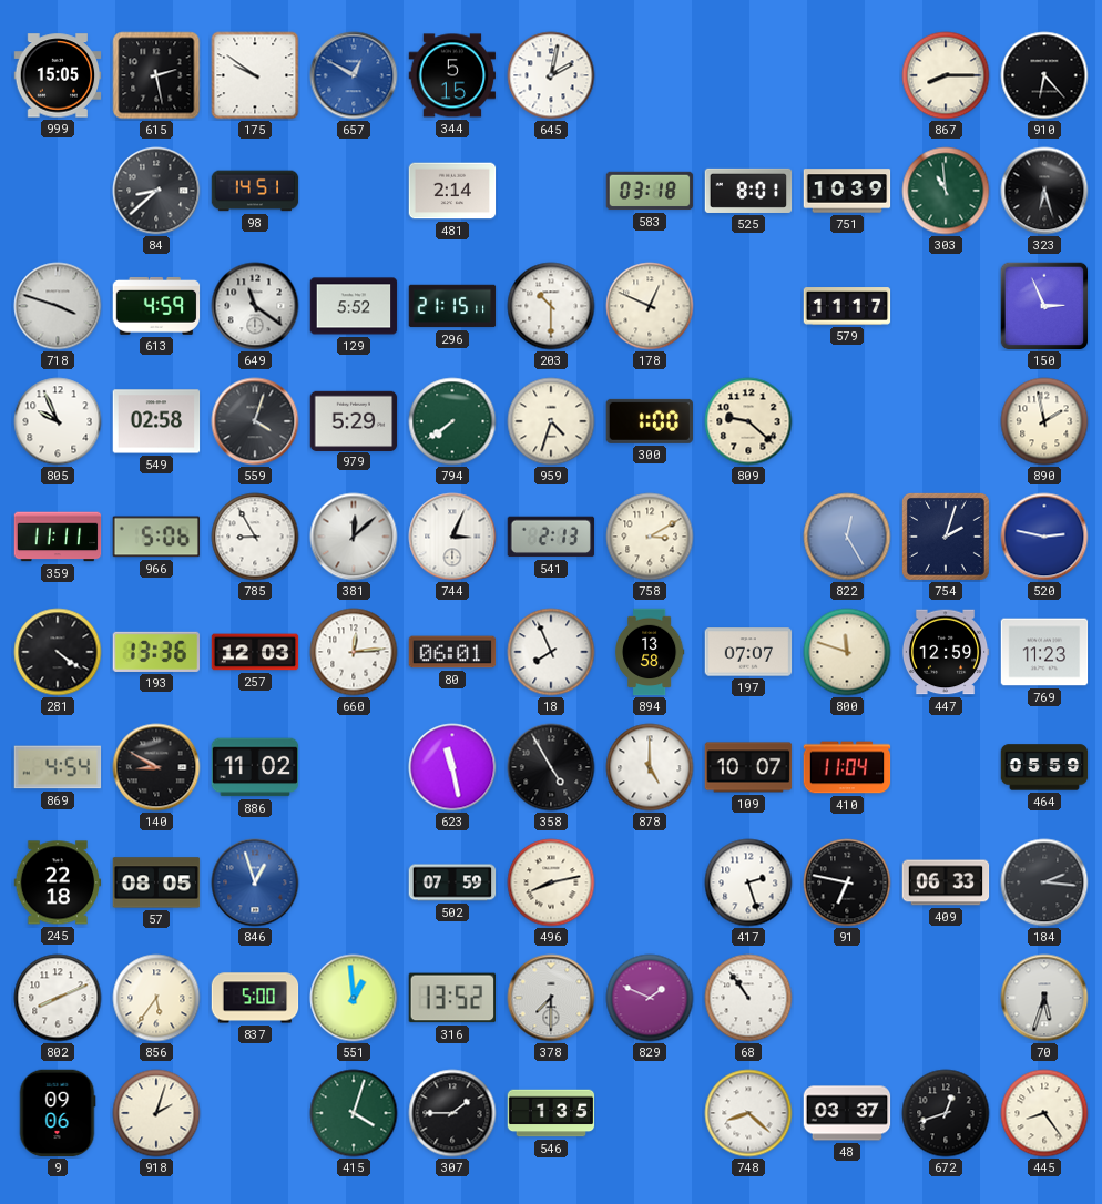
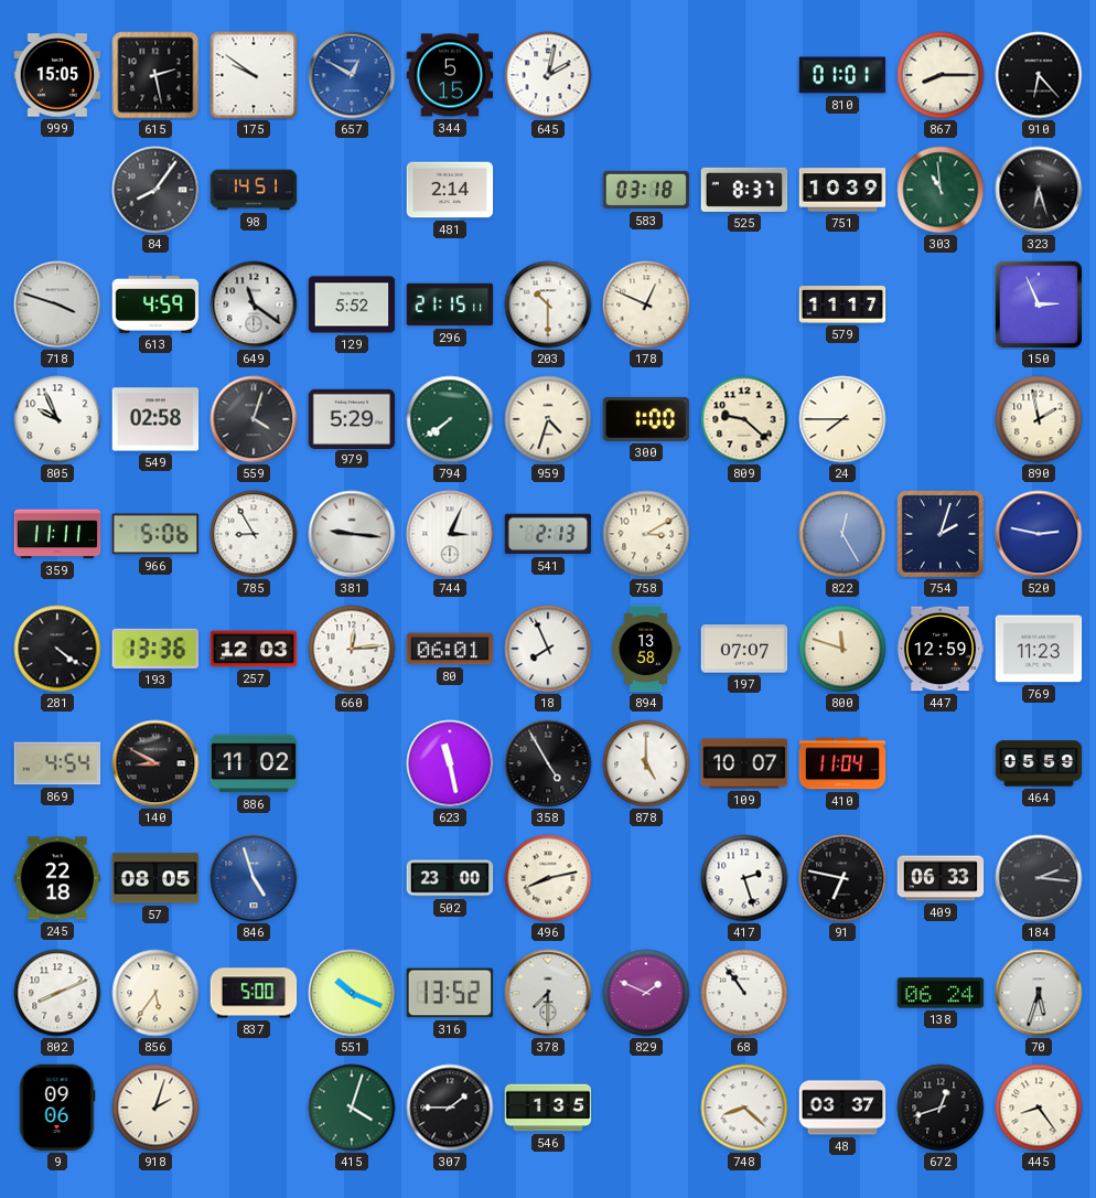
810: none -> 01:01 (842, 75)
84: 8:38 -> 8:06 (155, 190)
525: 8:01 -> 8:37 (744, 190)
24: none -> 7:45 (842, 419)
381: 12:08 -> 9:16 (352, 534)
846: 12:57 -> 4:57 (254, 878)
502: 07:59 -> 23:00 (450, 878)
551: 12:59 -> 10:19 (352, 993)
138: none -> 06:24 (941, 993)
